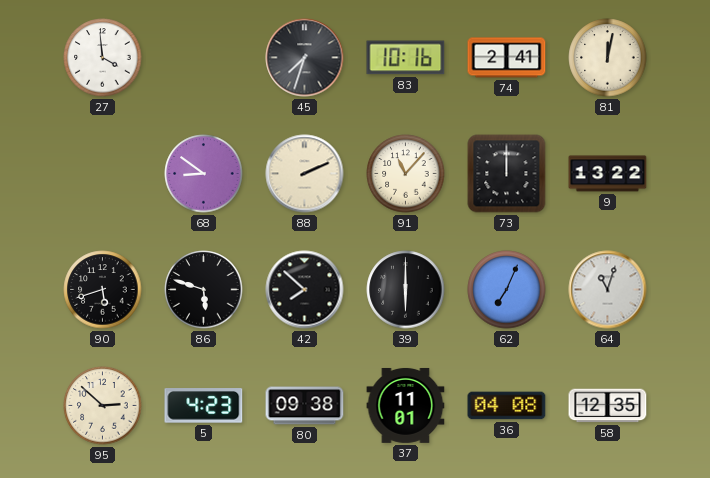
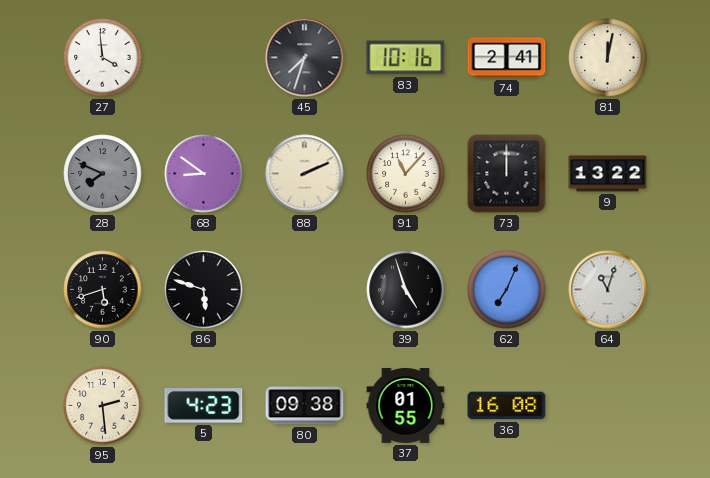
28: none -> 7:49 (103, 174)
42: 7:52 -> none (305, 290)
39: 6:00 -> 4:57 (406, 290)
95: 2:52 -> 2:29 (103, 406)
37: 11:01 -> 01:55 (406, 405)
36: 04:08 -> 16:08 (507, 406)
58: 12:35 -> none (608, 406)
